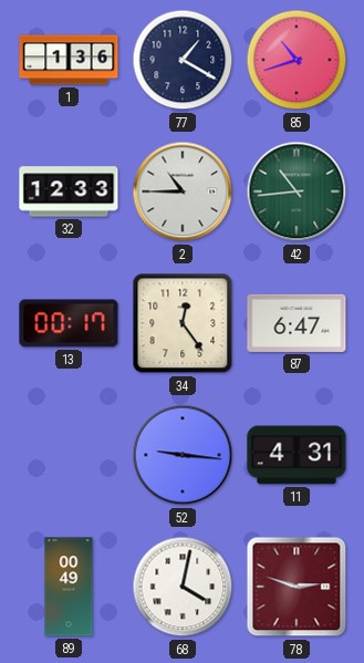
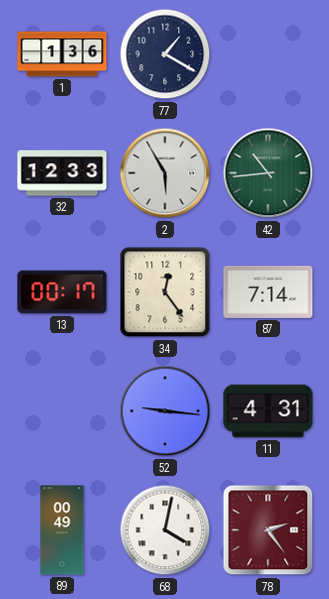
85: 10:42 -> none (297, 60)
2: 10:45 -> 5:55 (165, 173)
87: 6:47 -> 7:14 (268, 292)
78: 2:48 -> 2:24 (268, 530)
